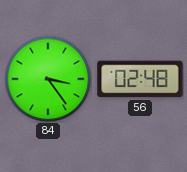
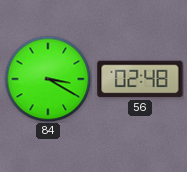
84: 3:24 -> 3:20 (48, 79)
